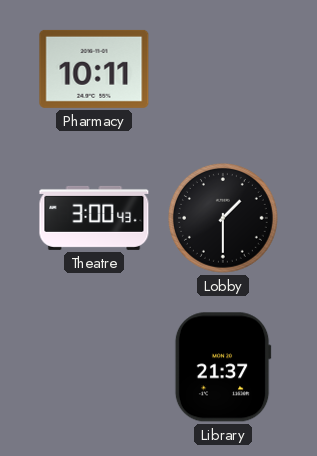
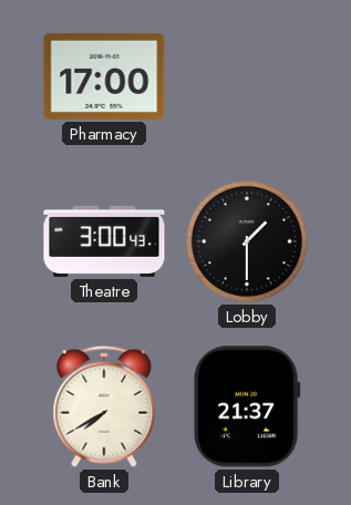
Pharmacy: 10:11 -> 17:00 (104, 76)
Bank: none -> 7:40 (104, 406)
